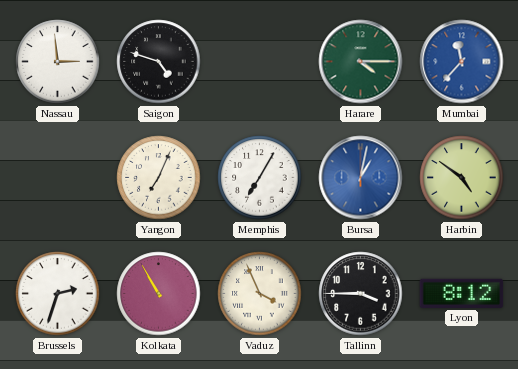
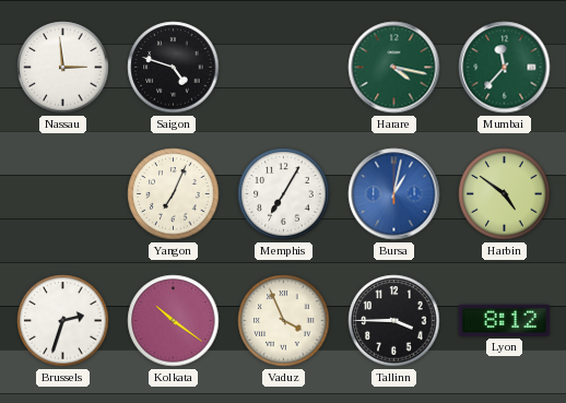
Harare: 4:15 -> 4:17 (394, 68)
Mumbai dial: blue -> green (505, 68)
Kolkata: 10:55 -> 10:21 (174, 321)
